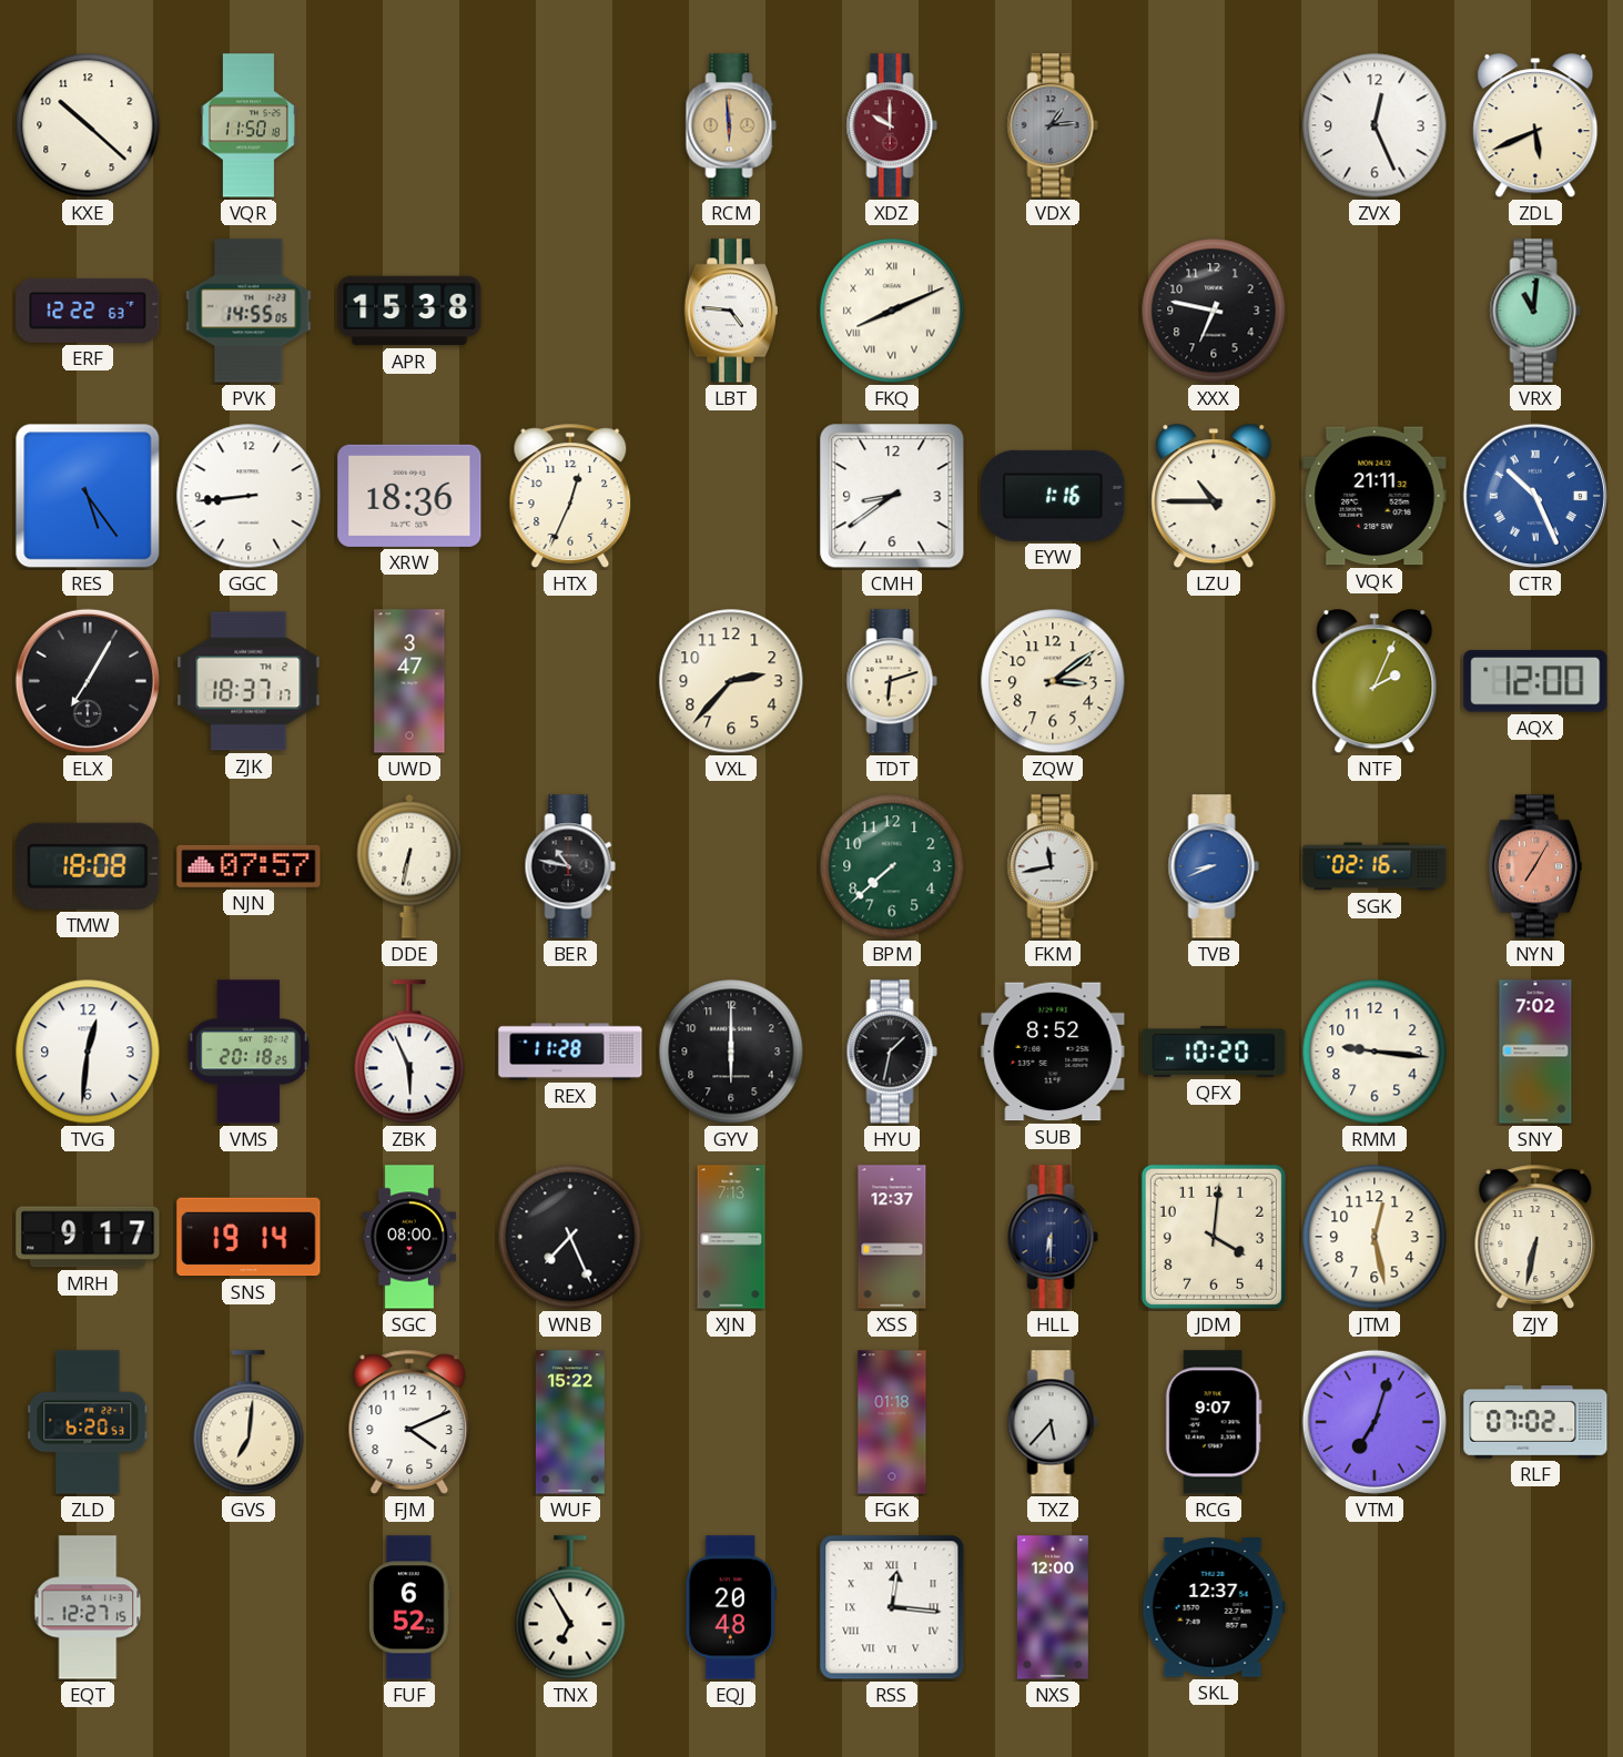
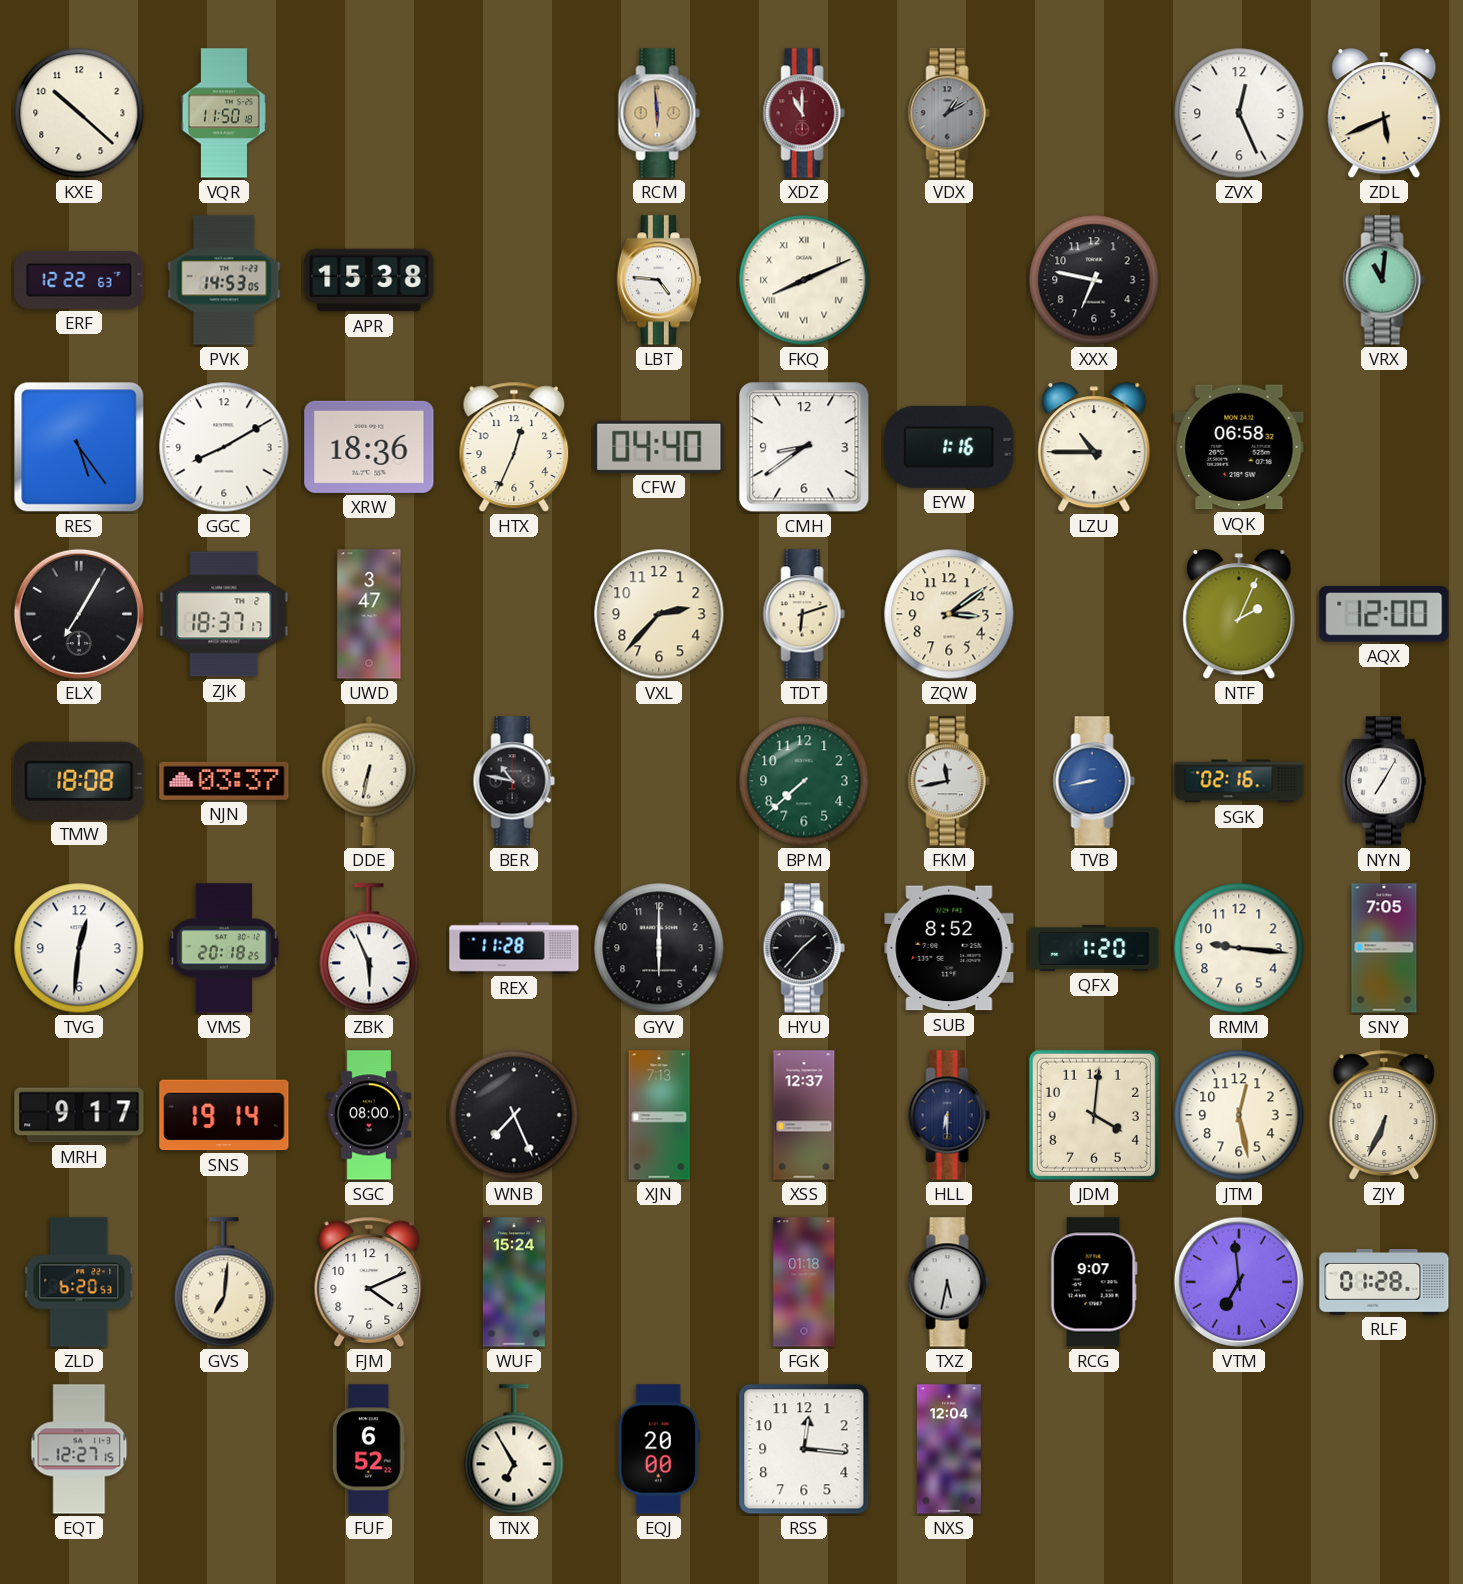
XDZ: 10:00 -> 11:00 (804, 113)
VDX: 1:14 -> 1:10 (949, 113)
PVK: 14:55 -> 14:53 (224, 280)
GGC: 8:44 -> 8:10 (224, 447)
CFW: none -> 04:40 (659, 447)
VQK: 21:11 -> 06:58 (1239, 447)
CTR: 10:26 -> none (1535, 496)
NJN: 07:57 -> 03:37 (224, 781)
TVB: 8:41 -> 8:43 (1094, 781)
NYN dial: salmon -> white (1384, 781)
HYU: 1:32 -> 1:37 (804, 948)
QFX: 10:20 -> 1:20 (1094, 948)
SNY: 7:02 -> 7:05 (1384, 948)
ZJY: 6:32 -> 6:34 (1384, 1115)
WUF: 15:22 -> 15:24 (514, 1282)
TXZ: 5:37 -> 5:32 (949, 1282)
VTM: 7:03 -> 6:59 (1239, 1282)
RLF: 07:02 -> 01:28 (1384, 1283)
EQJ: 20:48 -> 20:00 (658, 1449)
RSS numerals: Roman -> Arabic (804, 1449)
NXS: 12:00 -> 12:04 (949, 1449)
SKL: 12:37 -> none (1214, 1607)
